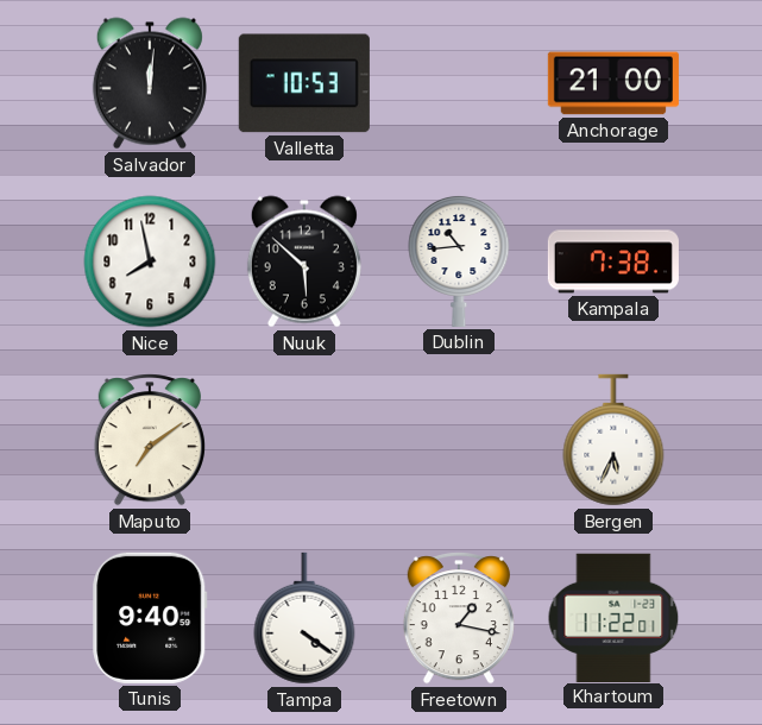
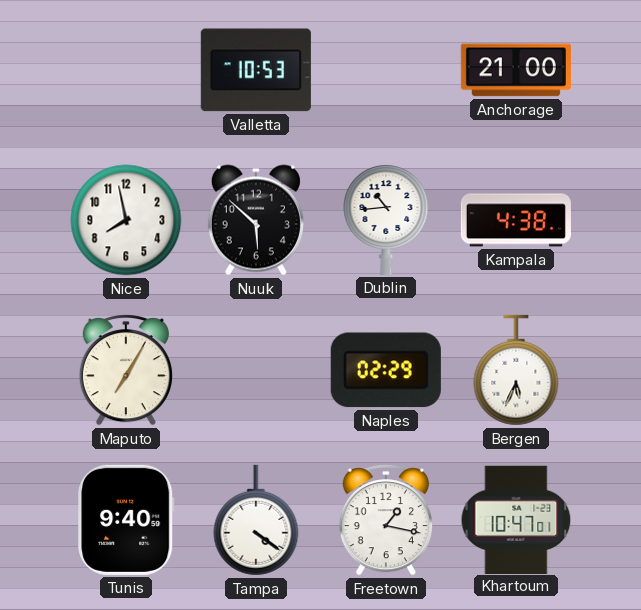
Salvador: 12:01 -> none (150, 83)
Kampala: 7:38 -> 4:38 (516, 220)
Maputo: 7:09 -> 7:05 (126, 370)
Naples: none -> 02:29 (386, 370)
Khartoum: 11:22 -> 10:47 (516, 519)
